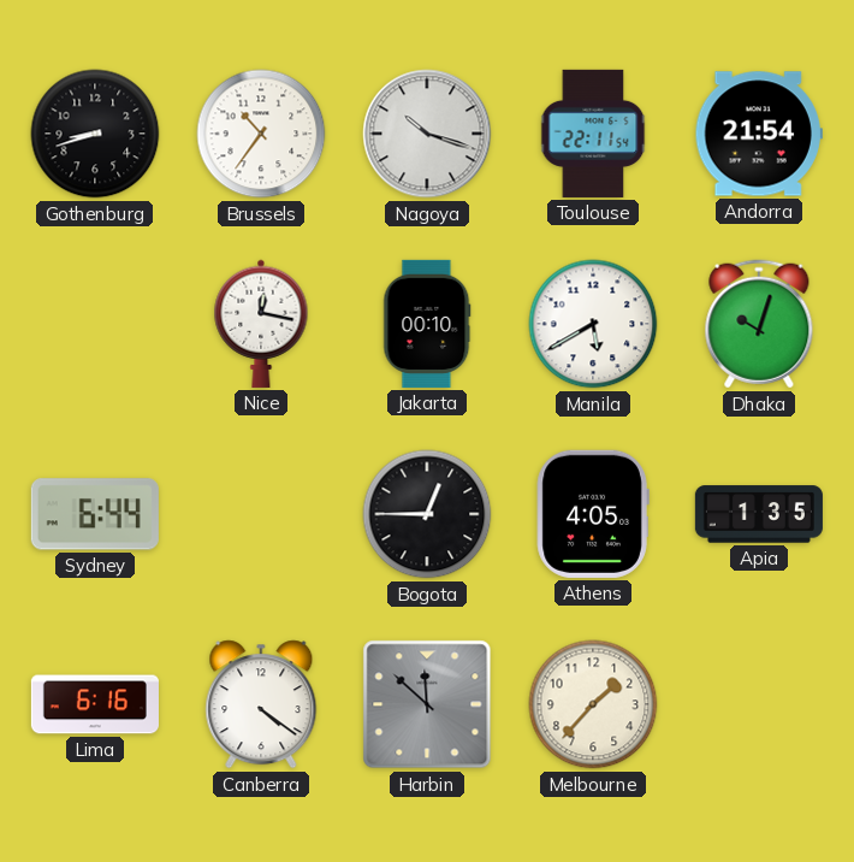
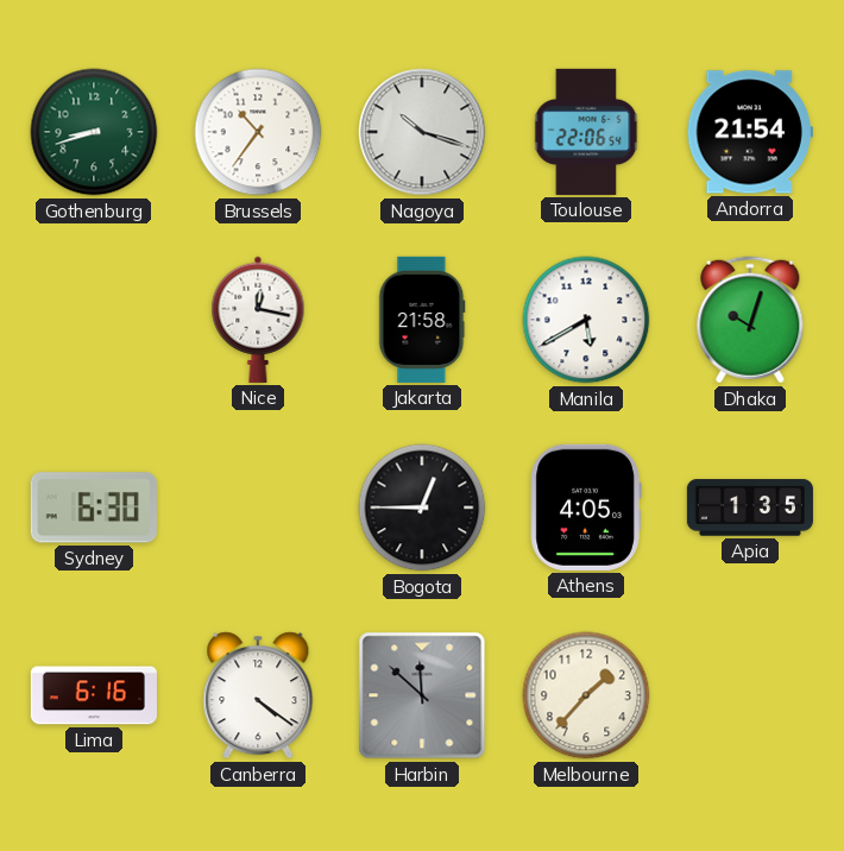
Gothenburg dial: black -> green (94, 132)
Toulouse: 22:11 -> 22:06 (586, 132)
Jakarta: 00:10 -> 21:58 (422, 320)
Sydney: 6:44 -> 6:30 (94, 508)
